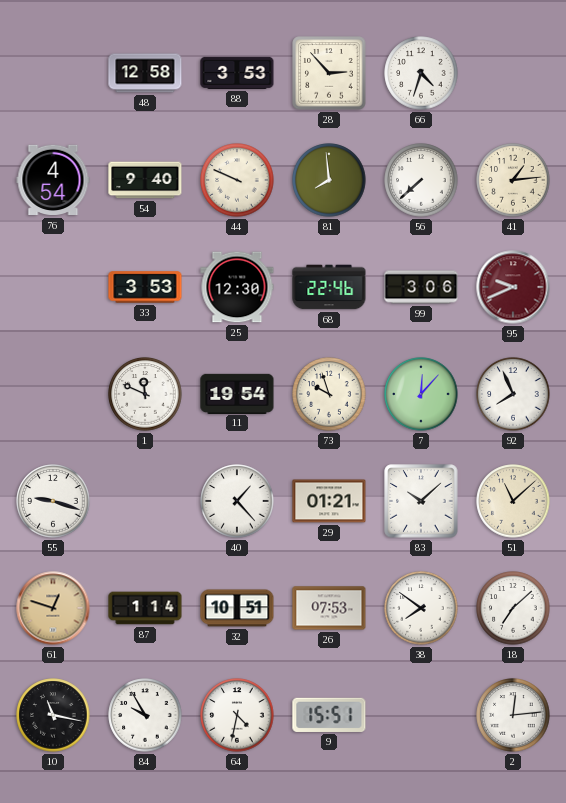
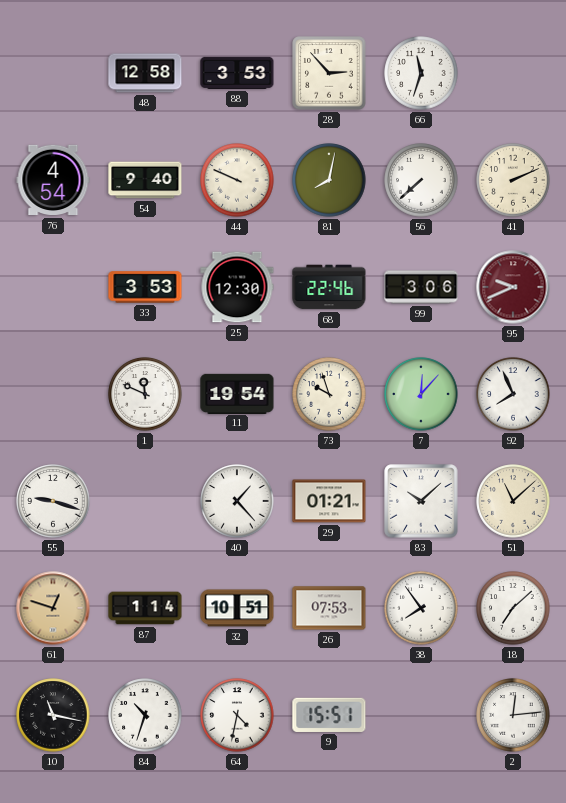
66: 4:33 -> 11:33 (421, 73)
81: 7:59 -> 8:02 (329, 180)
41: 1:14 -> 2:11 (513, 180)
38: 7:51 -> 7:54 (421, 608)
84: 9:55 -> 10:33 (145, 715)
